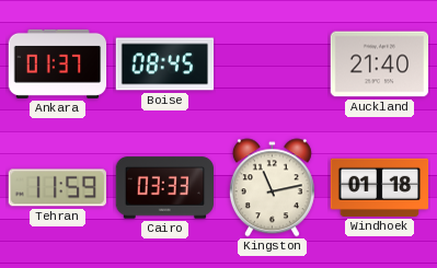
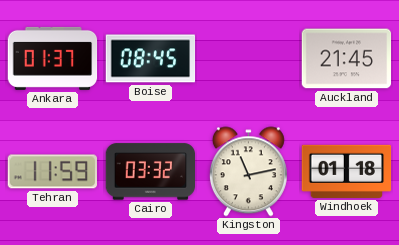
Auckland: 21:40 -> 21:45 (347, 59)
Cairo: 03:33 -> 03:32 (151, 172)
